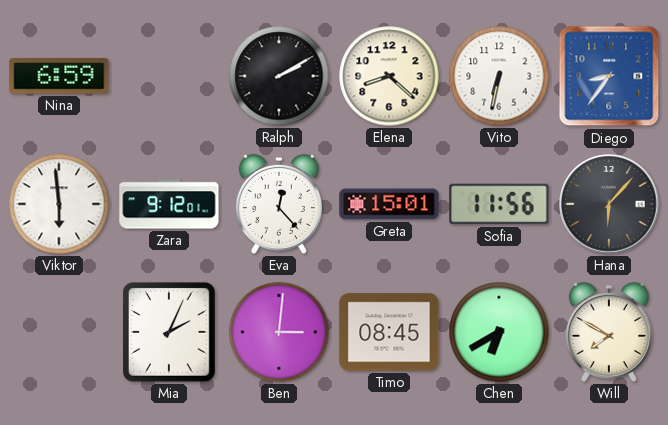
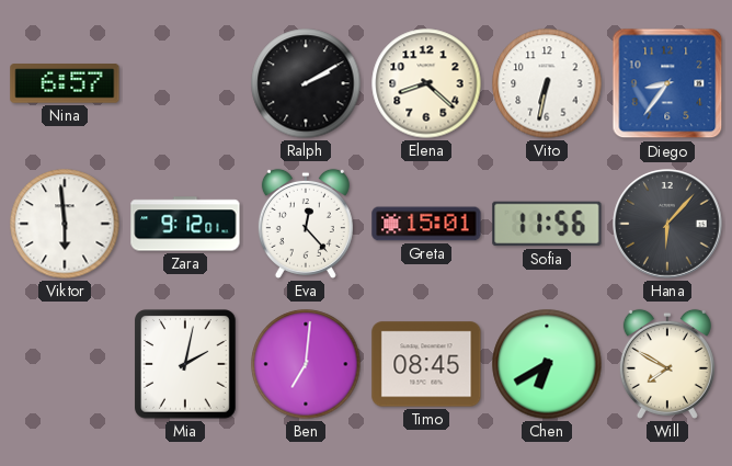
Nina: 6:59 -> 6:57 (65, 83)
Mia: 2:04 -> 2:02 (185, 364)
Ben: 3:01 -> 7:01 (306, 364)
